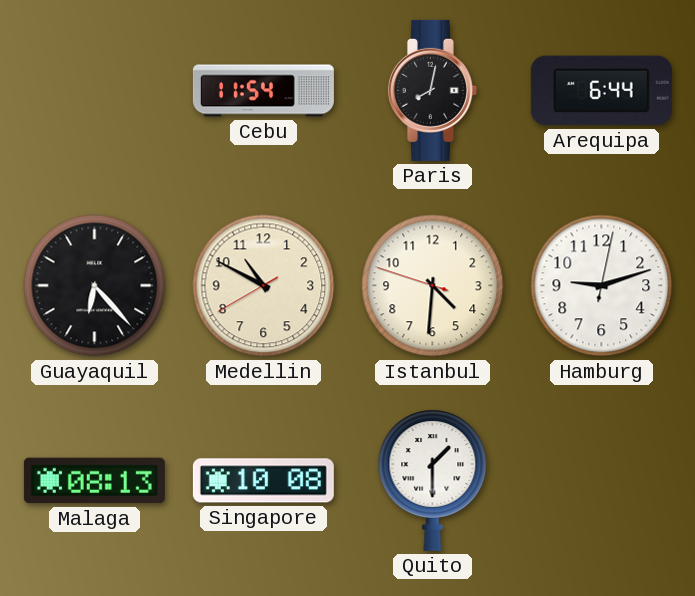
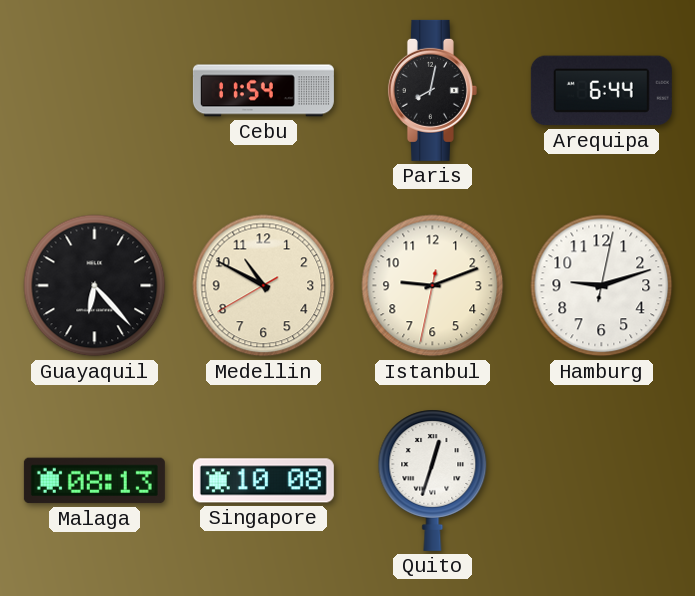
Istanbul: 4:30 -> 9:11 (433, 286)
Quito: 1:30 -> 12:33 (433, 480)
